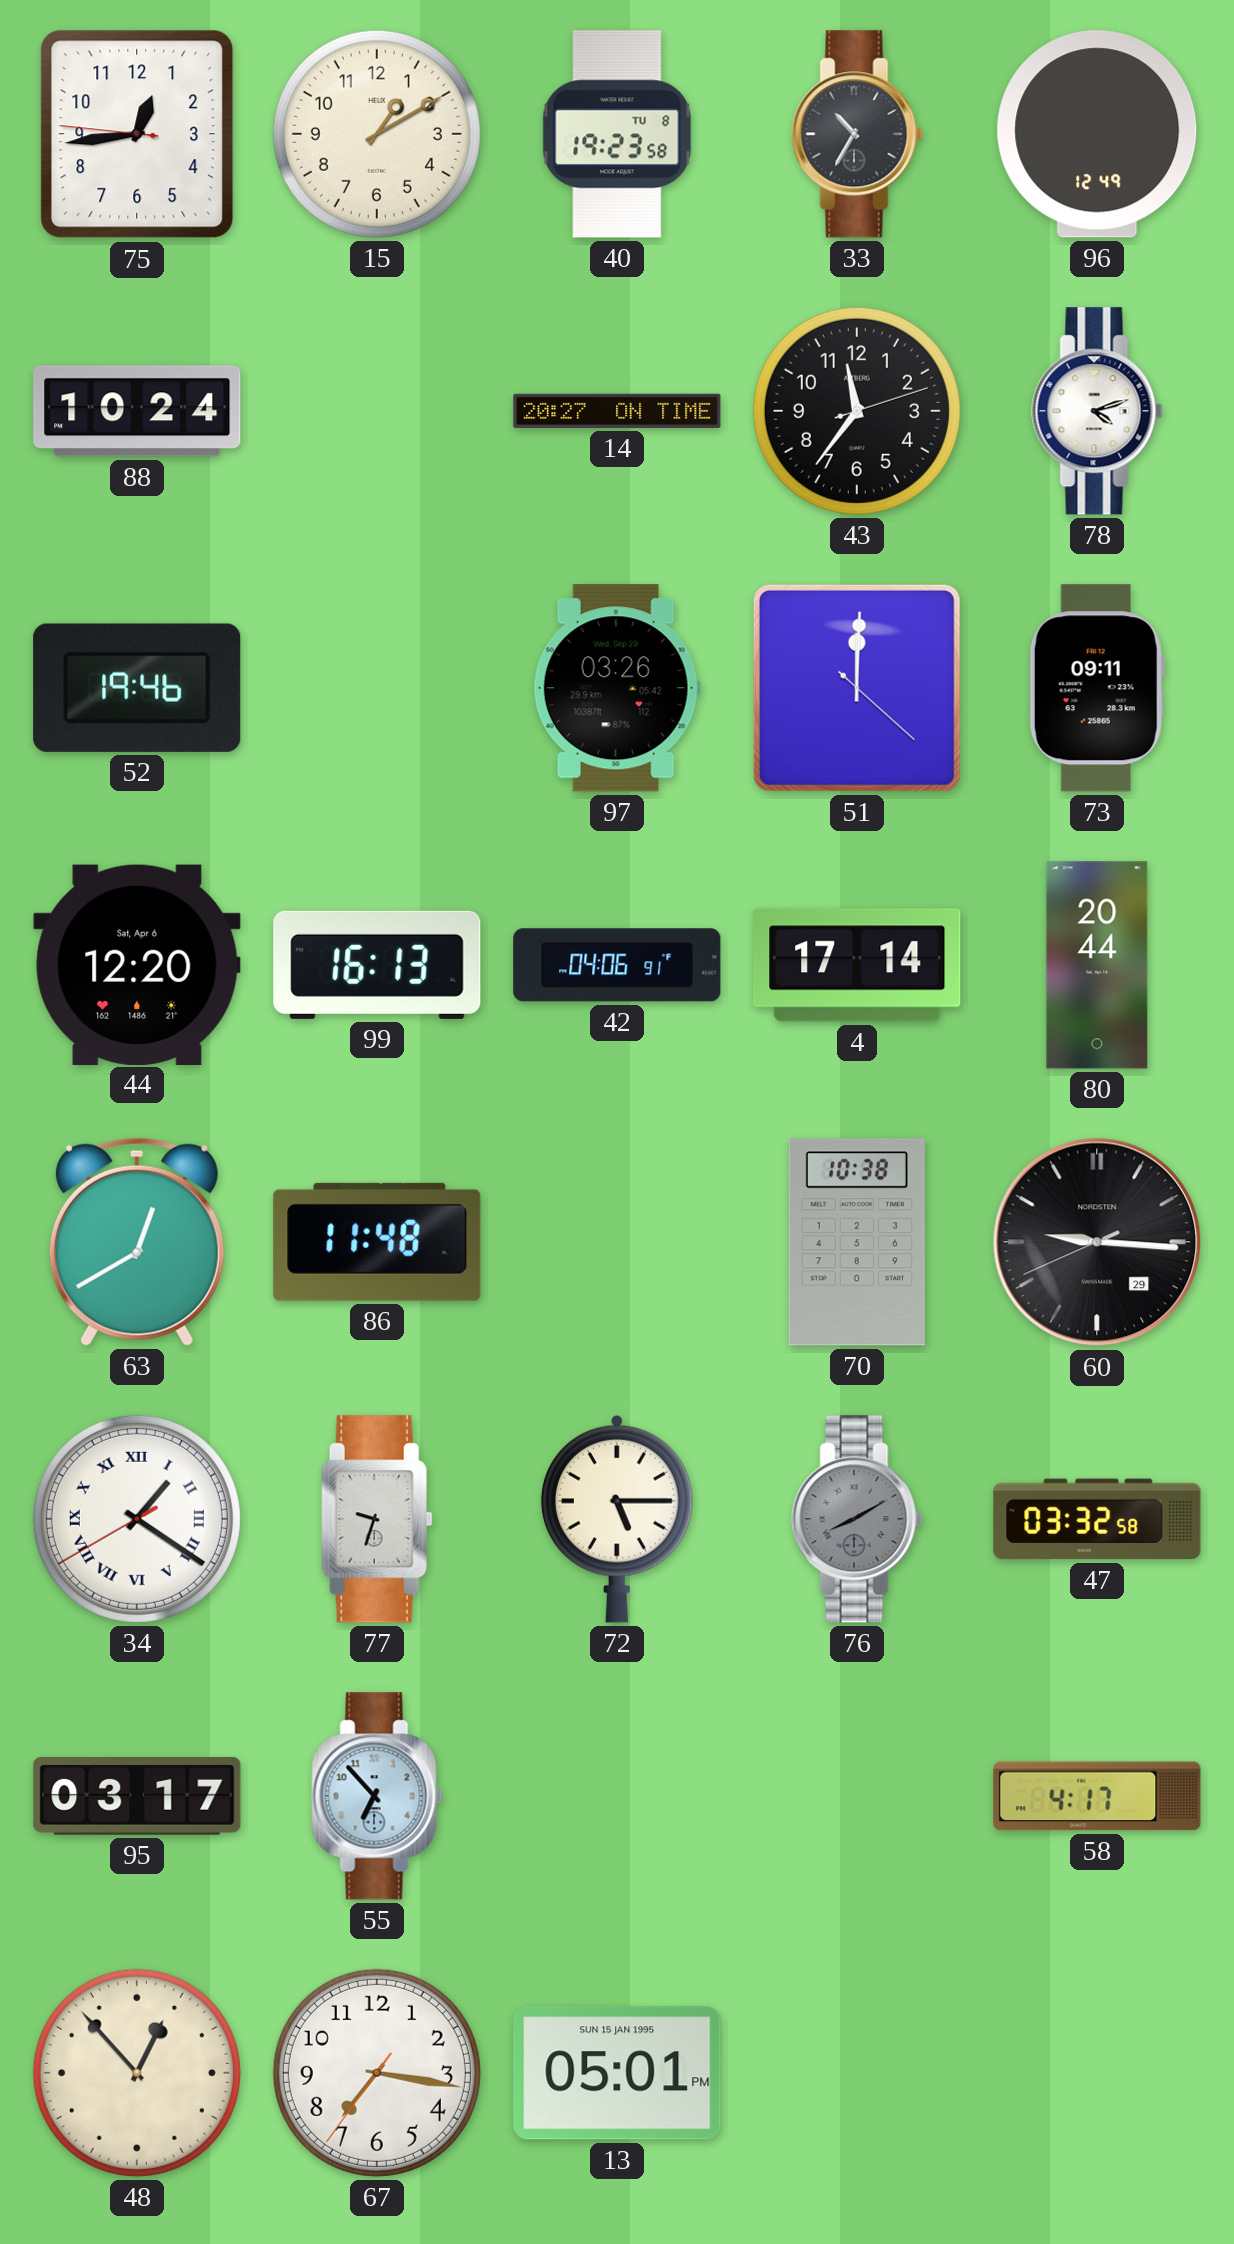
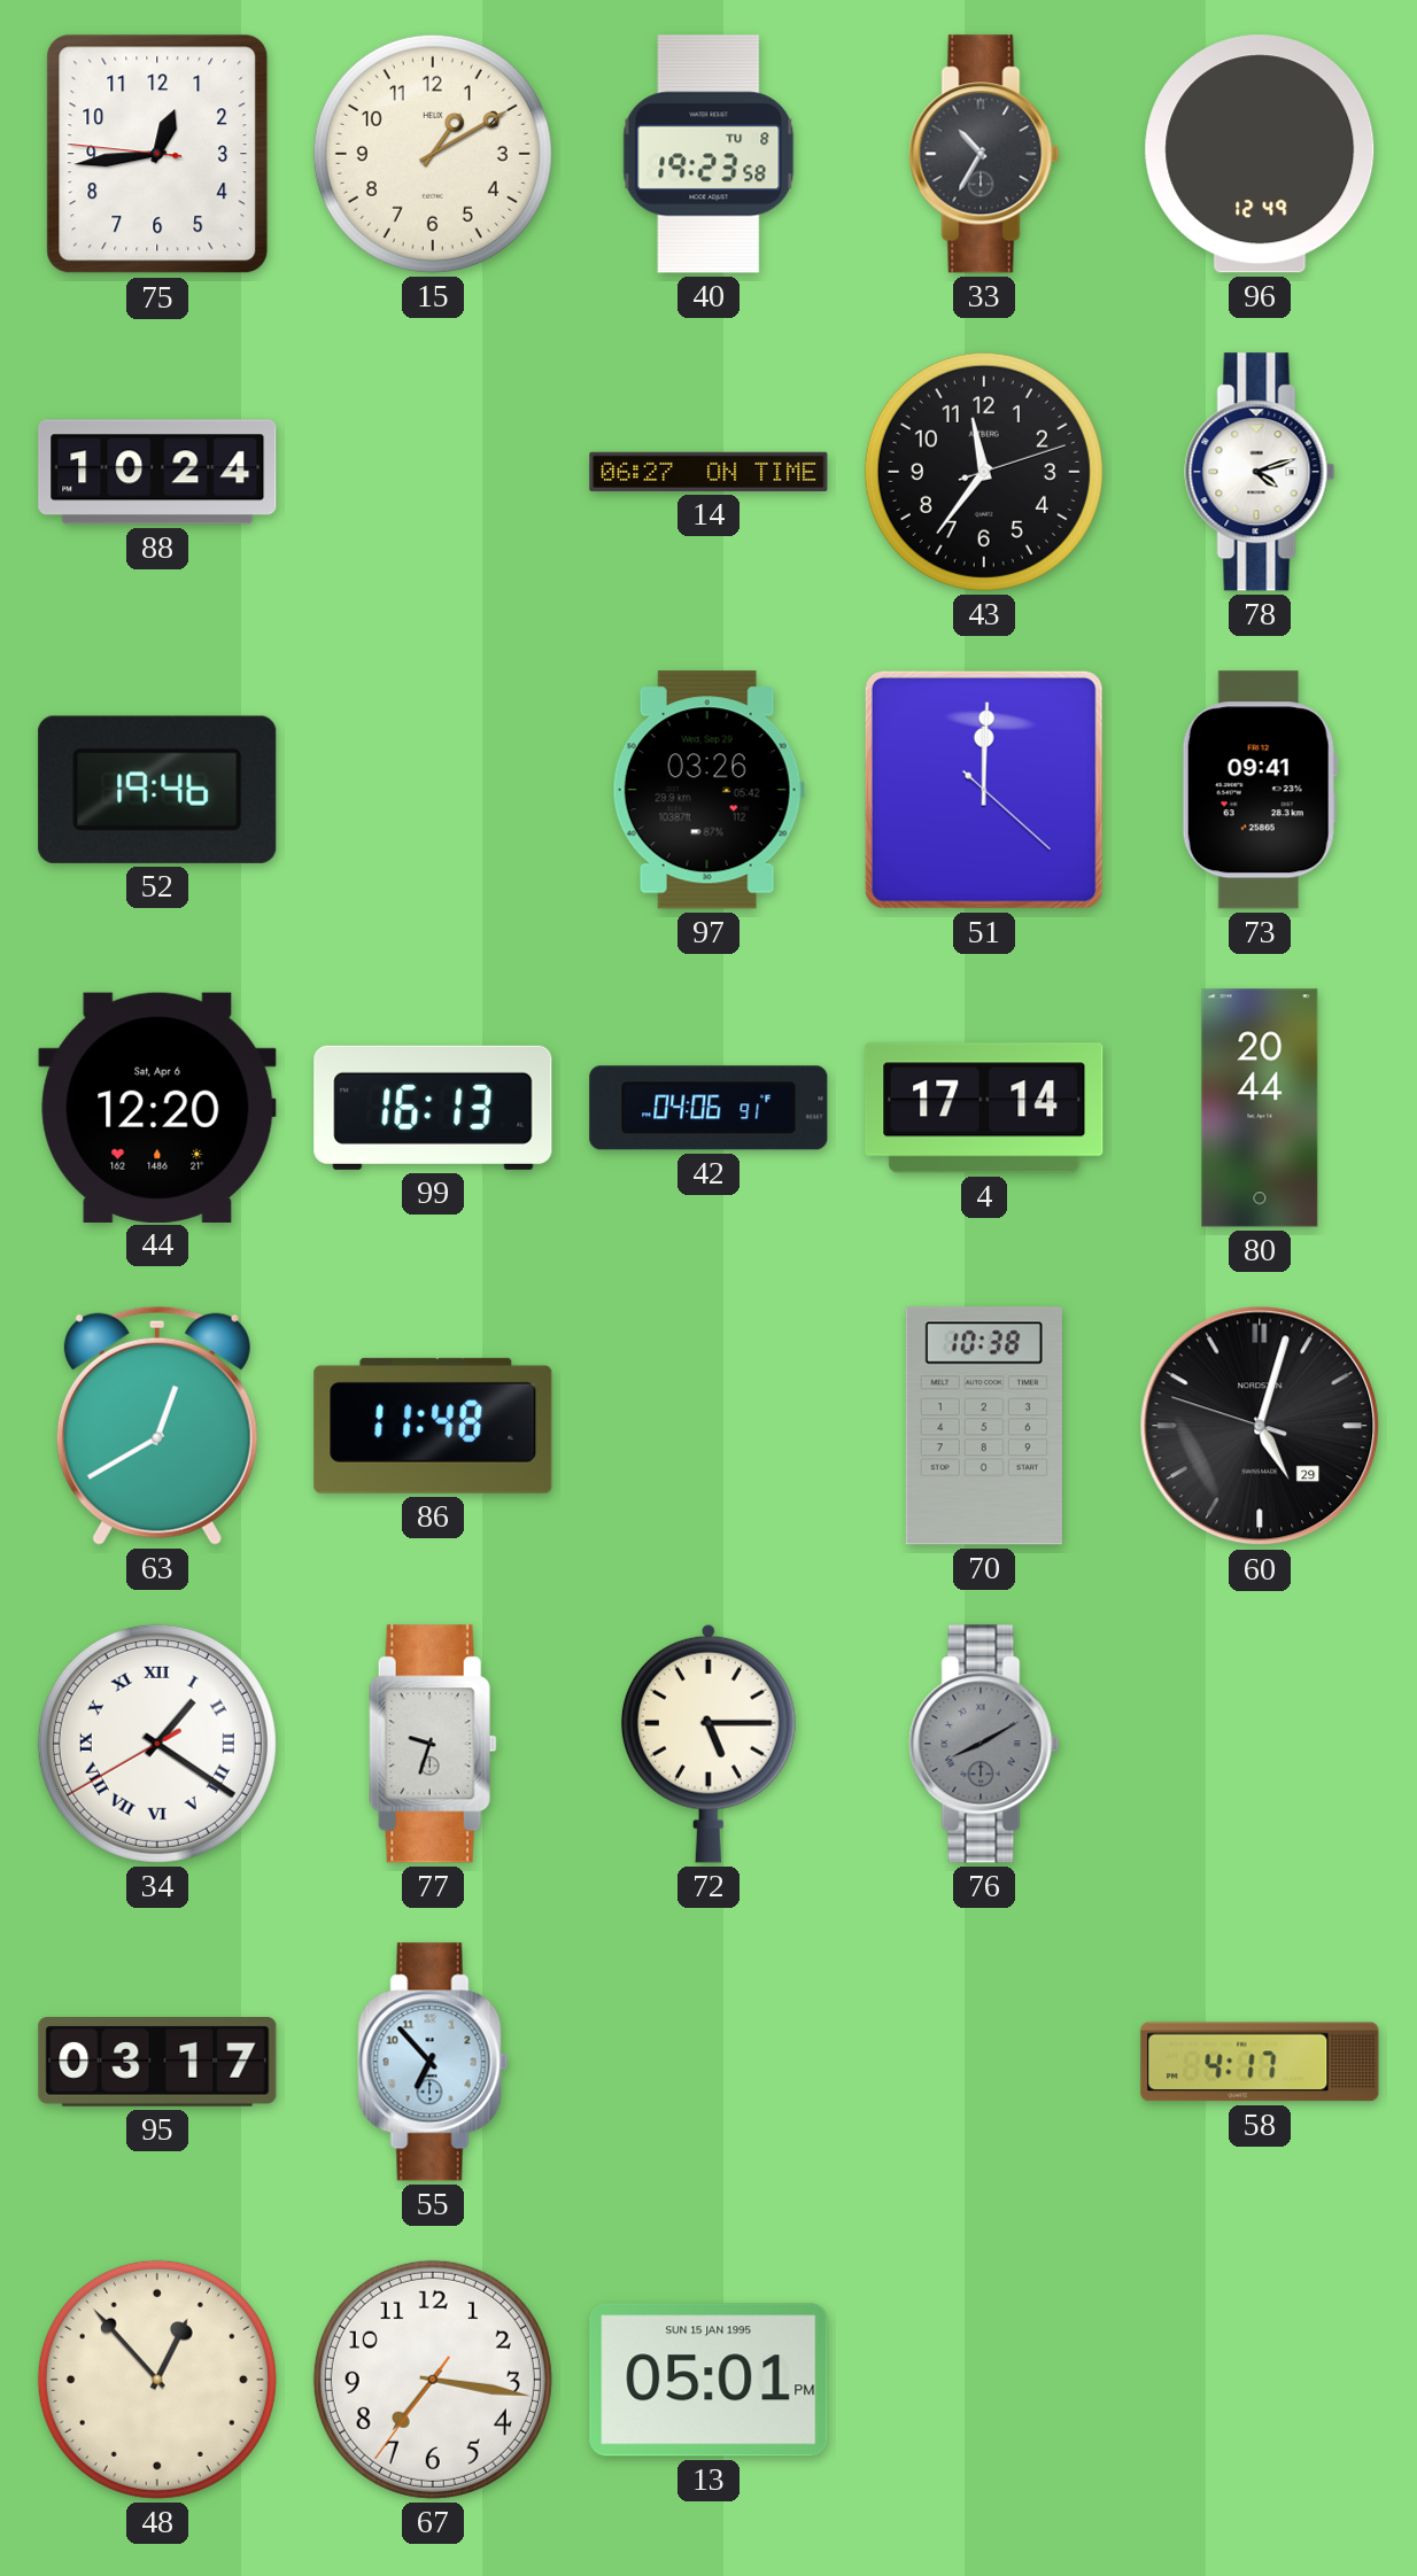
14: 20:27 -> 06:27 (708, 472)
73: 09:11 -> 09:41 (1260, 790)
60: 9:15 -> 5:02 (1260, 1426)
47: 03:32 -> none (1097, 1519)
